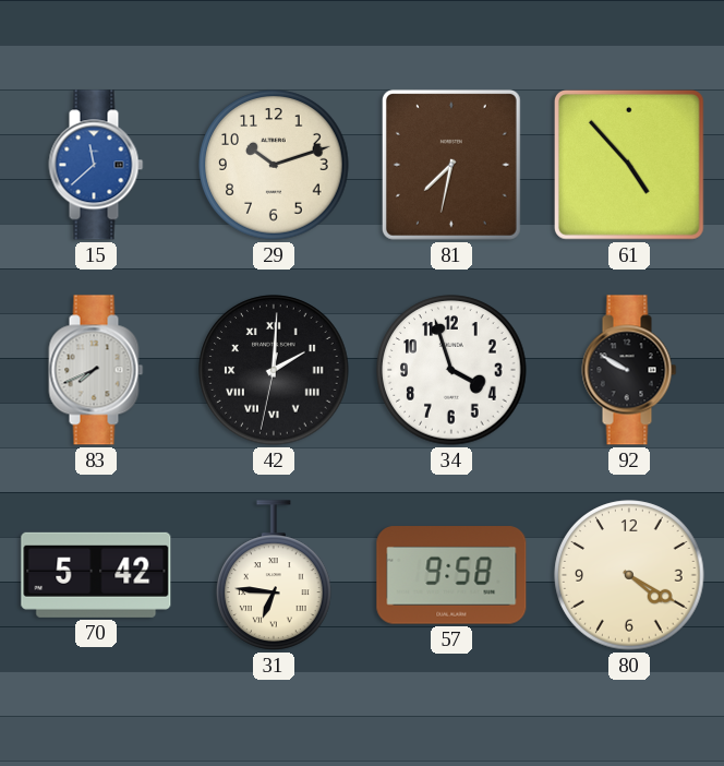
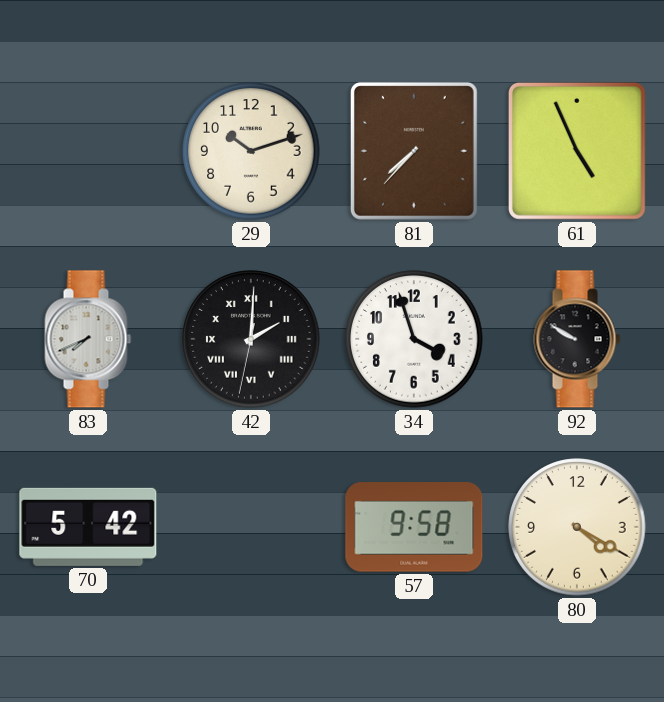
15: 11:38 -> none (96, 165)
81: 7:32 -> 7:37 (414, 151)
61: 4:53 -> 4:56 (577, 151)
31: 6:46 -> none (275, 575)
